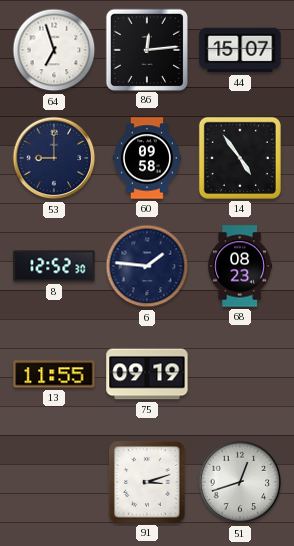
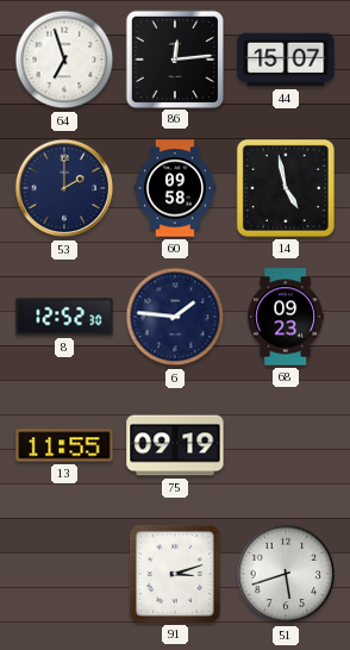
53: 9:00 -> 2:00 (64, 188)
14: 4:54 -> 4:58 (286, 188)
68: 08:23 -> 09:23 (286, 317)
51: 12:42 -> 5:42 (286, 574)
